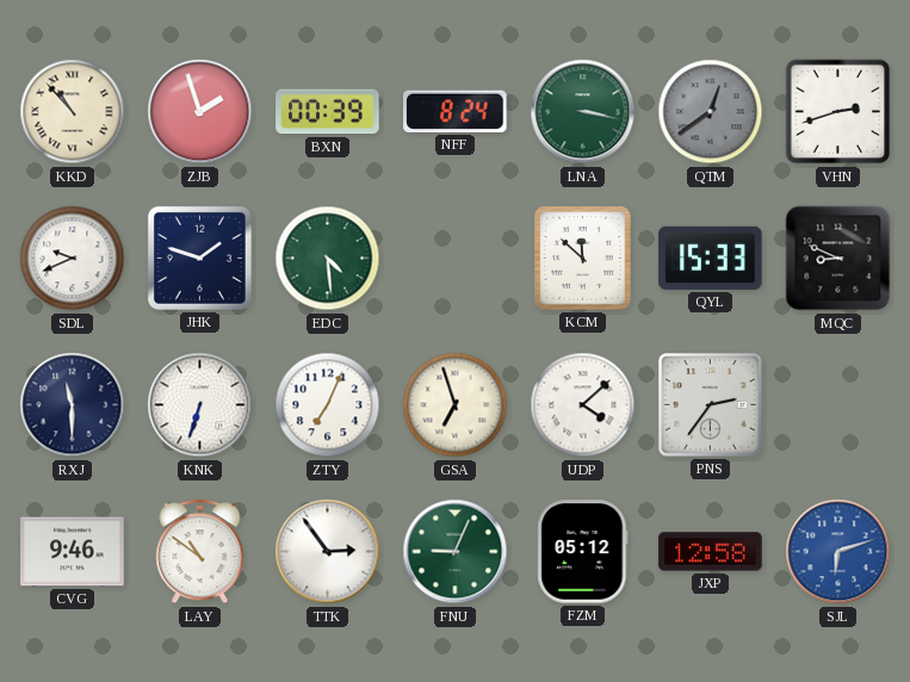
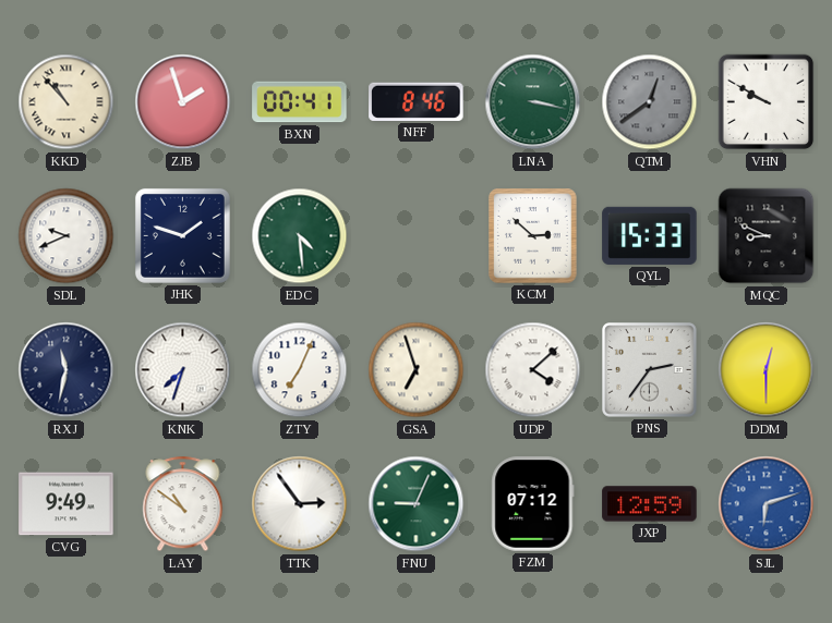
BXN: 00:39 -> 00:41 (300, 102)
NFF: 8:24 -> 8:46 (417, 101)
VHN: 2:42 -> 9:50 (767, 102)
KCM: 11:52 -> 2:52 (533, 236)
RXJ: 11:30 -> 11:32 (67, 370)
KNK: 6:33 -> 7:33 (183, 370)
DDM: none -> 12:30 (767, 370)
CVG: 9:46 -> 9:49 (67, 504)
FZM: 05:12 -> 07:12 (533, 504)
JXP: 12:58 -> 12:59 (650, 504)
